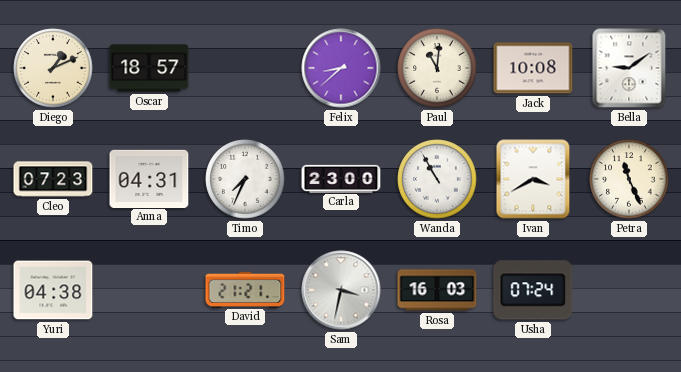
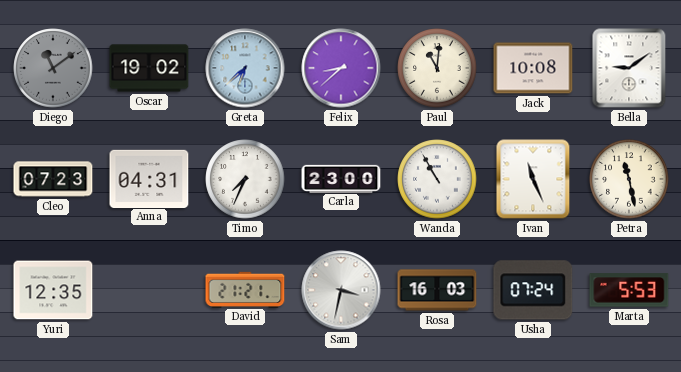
Diego: 1:11 -> 11:09 (53, 68)
Diego dial: cream -> grey (53, 68)
Oscar: 18:57 -> 19:02 (149, 68)
Greta: none -> 6:38 (245, 68)
Ivan: 3:40 -> 11:26 (533, 179)
Petra: 11:26 -> 11:28 (629, 179)
Yuri: 04:38 -> 12:35 (53, 290)
Marta: none -> 5:53 (629, 290)
